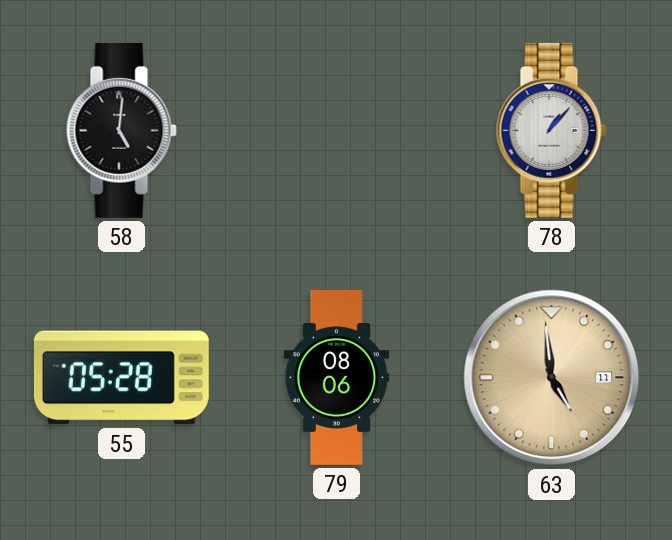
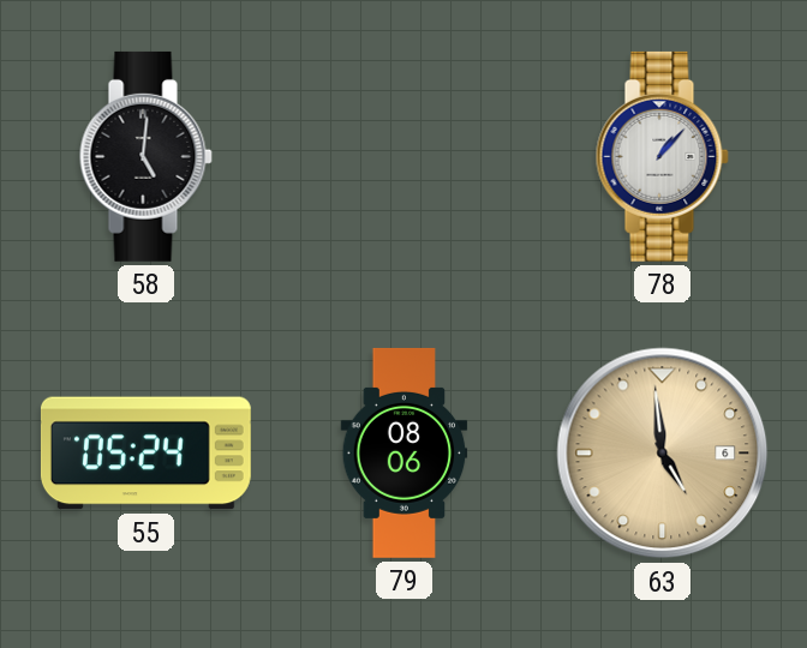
55: 05:28 -> 05:24 (145, 454)
63 date: 11 -> 6 (663, 454)
